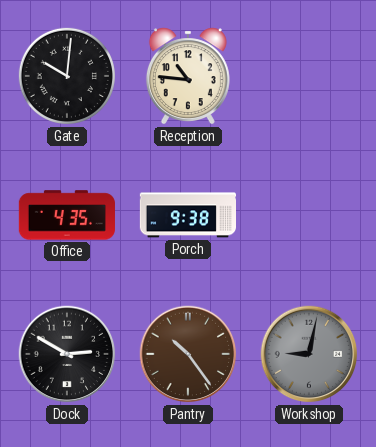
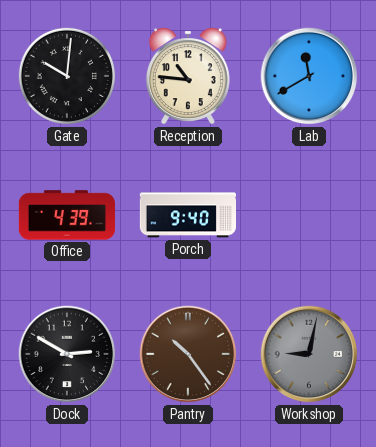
Lab: none -> 11:40 (309, 76)
Office: 4:35 -> 4:39 (67, 215)
Porch: 9:38 -> 9:40 (187, 215)
